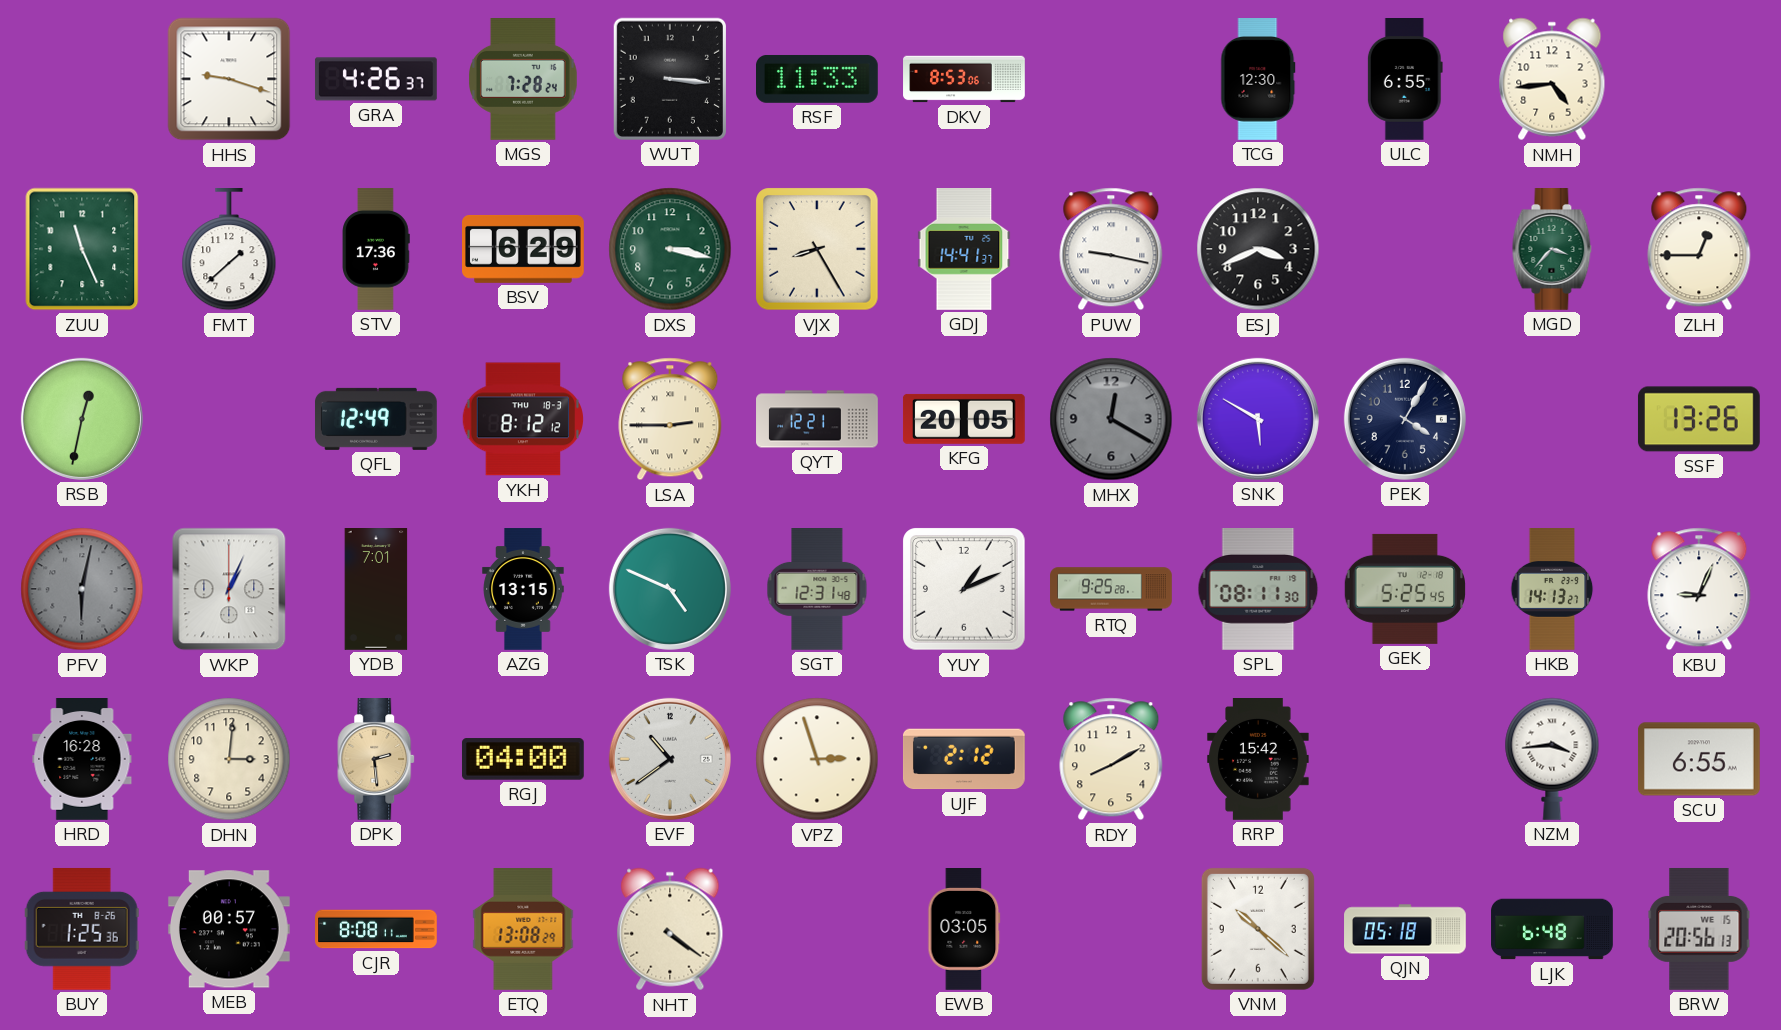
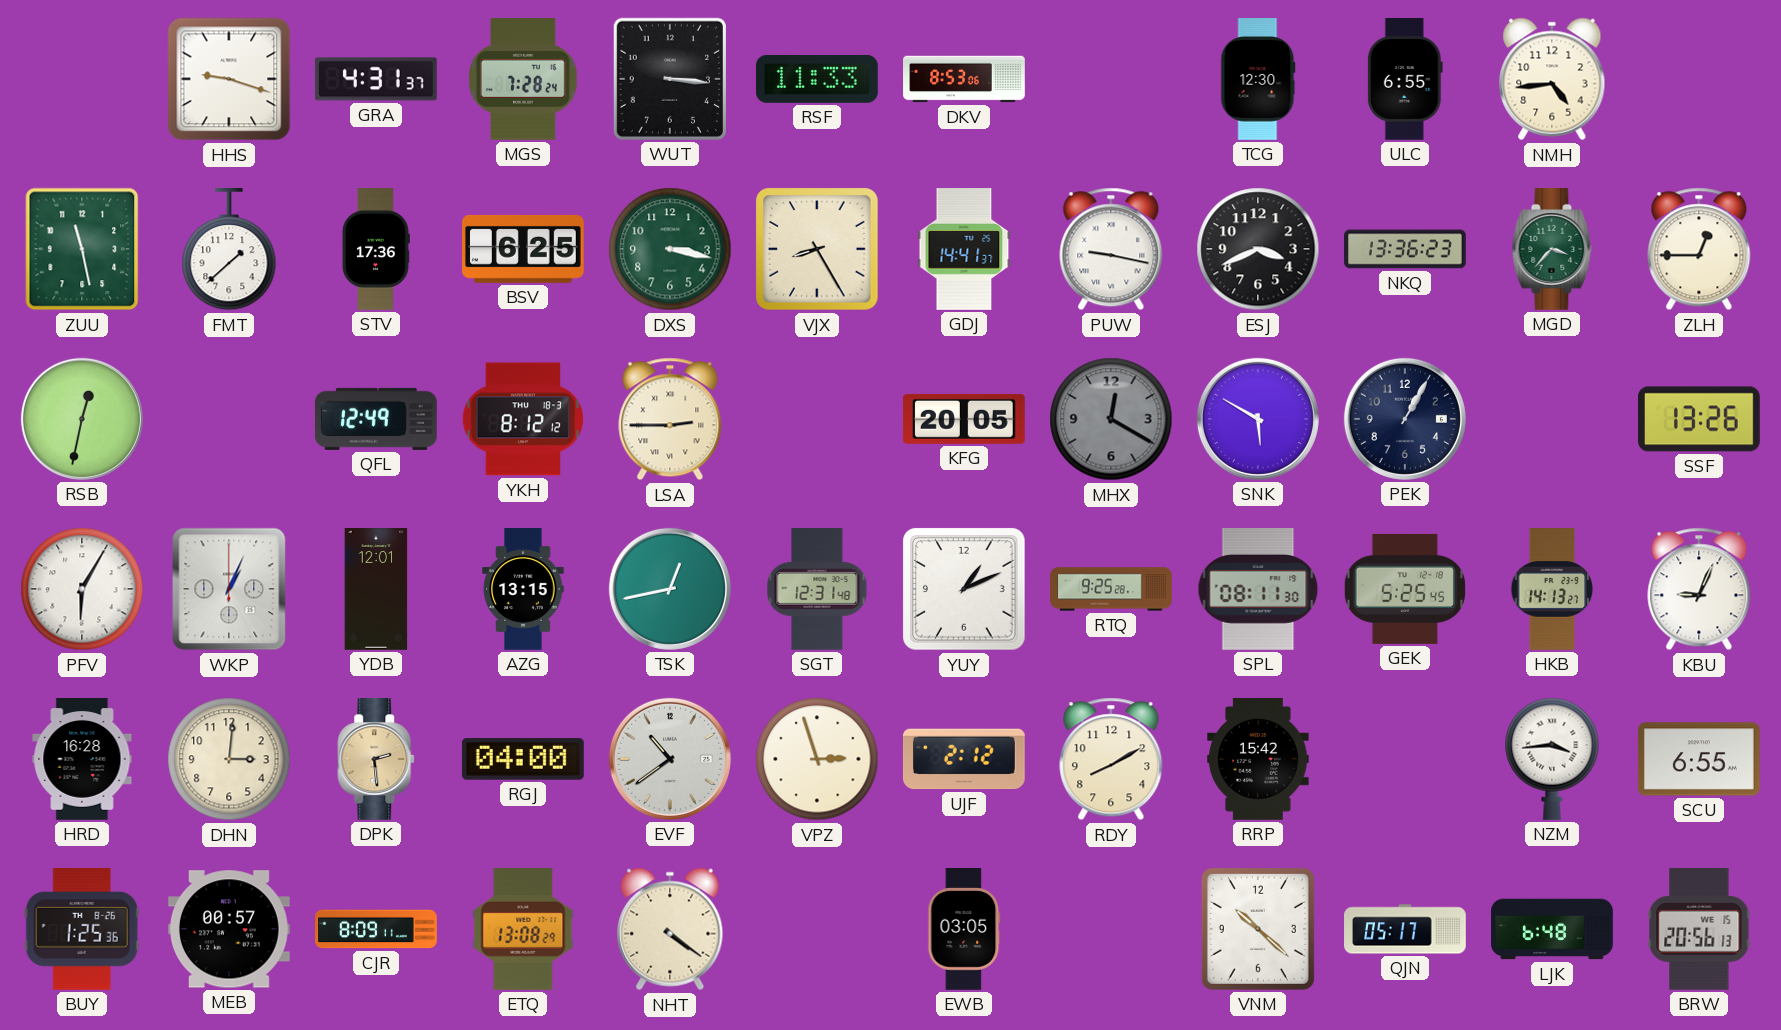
GRA: 4:26 -> 4:31 (376, 79)
ZUU: 11:26 -> 11:28 (82, 249)
BSV: 6:29 -> 6:25 (524, 249)
NKQ: none -> 13:36 (1405, 249)
QYT: 12:21 -> none (817, 419)
PEK: 4:05 -> 1:05 (1405, 419)
PFV: 6:02 -> 6:05 (82, 589)
PFV dial: grey -> white (82, 589)
YDB: 7:01 -> 12:01 (376, 590)
TSK: 4:49 -> 12:43 (670, 589)
CJR: 8:08 -> 8:09 (376, 929)
QJN: 05:18 -> 05:17 (1405, 929)
